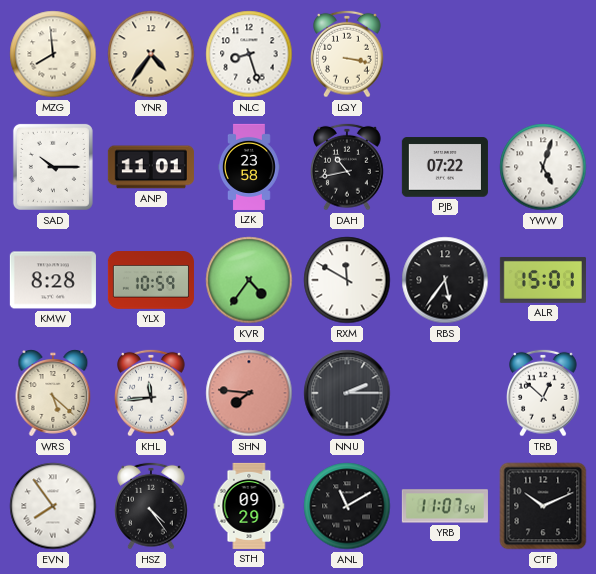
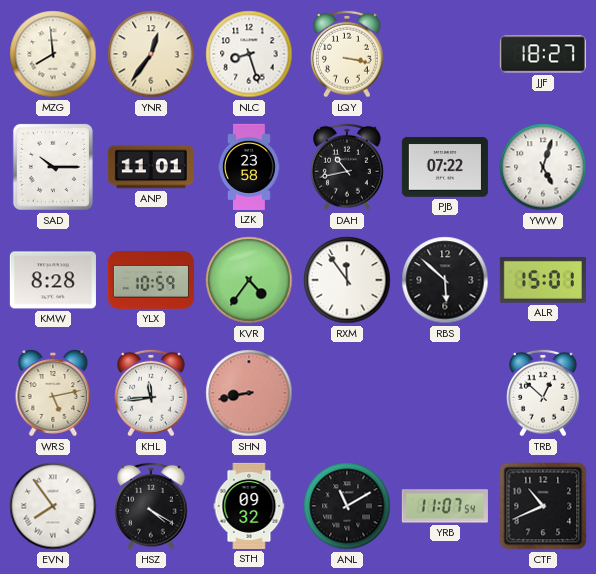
YNR: 4:36 -> 12:36 (151, 54)
JJF: none -> 18:27 (543, 54)
RXM: 11:50 -> 11:54 (347, 280)
RBS: 5:36 -> 5:52 (445, 280)
WRS: 5:22 -> 5:13 (53, 393)
SHN: 7:46 -> 8:43 (249, 393)
NNU: 2:15 -> none (347, 393)
HSZ: 4:24 -> 4:20 (152, 506)
STH: 09:29 -> 09:32 (249, 506)
CTF: 10:11 -> 10:41 (543, 506)
